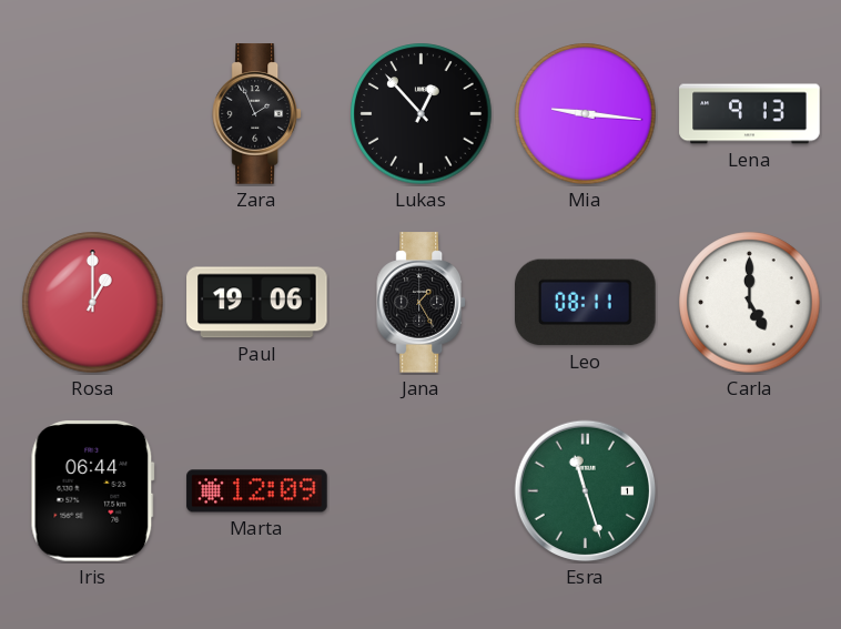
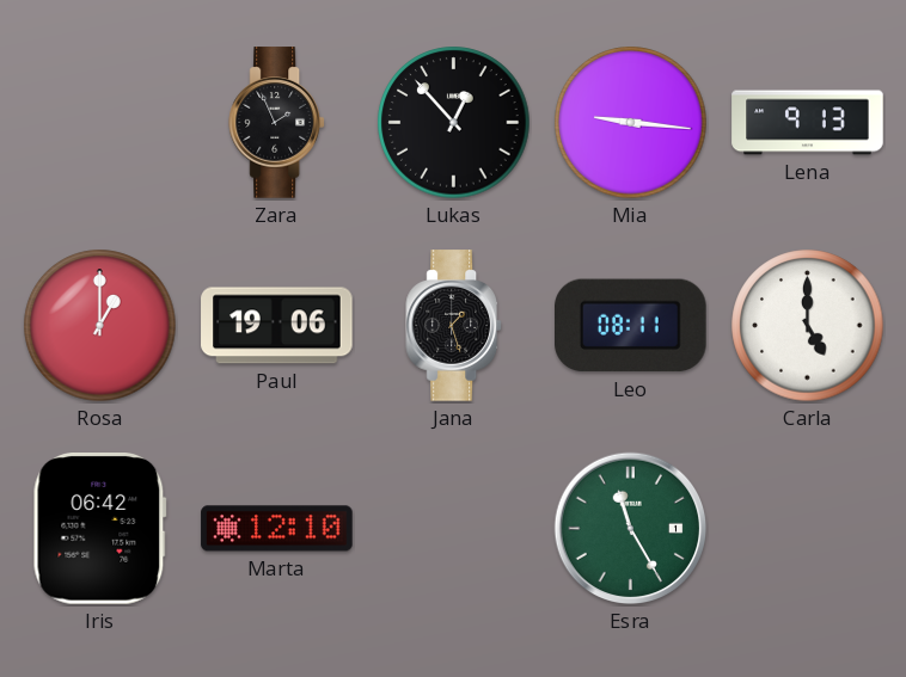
Jana: 1:25 -> 1:27 (454, 326)
Iris: 06:44 -> 06:42 (99, 529)
Marta: 12:09 -> 12:10 (277, 529)
Esra: 11:27 -> 11:25 (631, 529)
